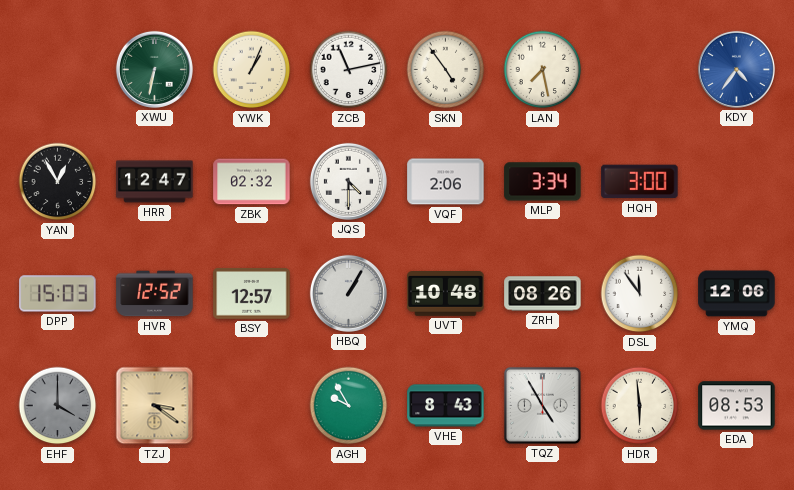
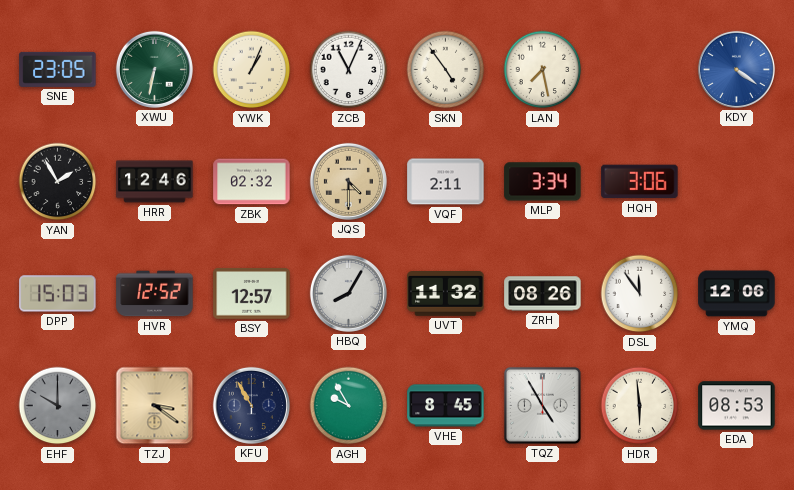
SNE: none -> 23:05 (58, 69)
ZCB: 11:13 -> 11:04 (349, 70)
KDY: 4:36 -> 4:21 (736, 69)
YAN: 12:55 -> 1:55 (58, 182)
HRR: 12:47 -> 12:46 (155, 182)
JQS dial: white -> champagne (348, 181)
VQF: 2:06 -> 2:11 (446, 182)
HQH: 3:00 -> 3:06 (640, 182)
HBQ: 1:05 -> 8:05 (348, 293)
UVT: 10:48 -> 11:32 (446, 294)
EHF: 4:00 -> 10:00 (58, 406)
KFU: none -> 10:55 (251, 405)
VHE: 8:43 -> 8:45 (446, 406)
